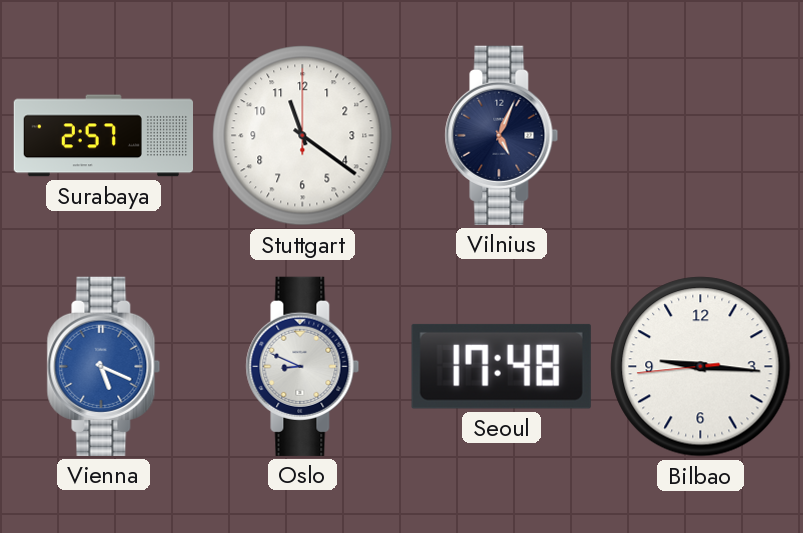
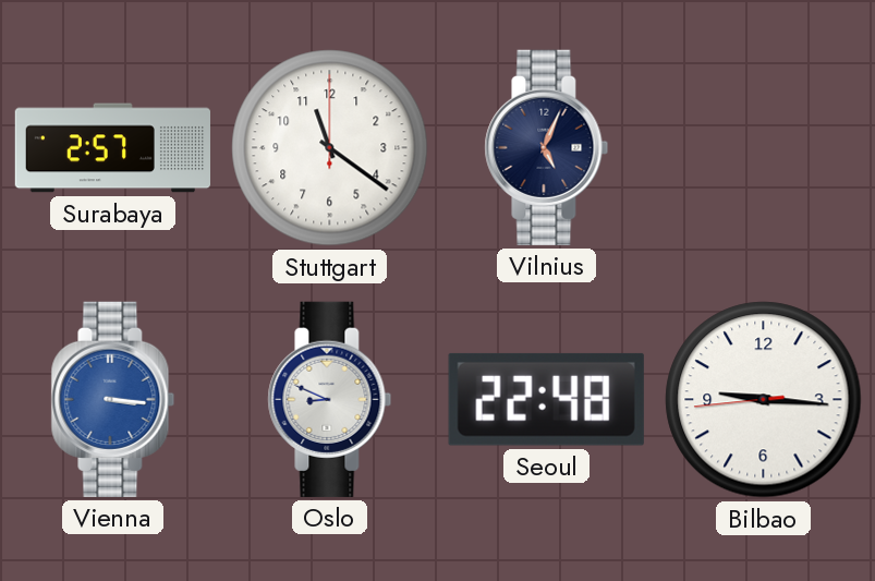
Vienna: 5:19 -> 3:16 (113, 399)
Seoul: 17:48 -> 22:48 (546, 399)
